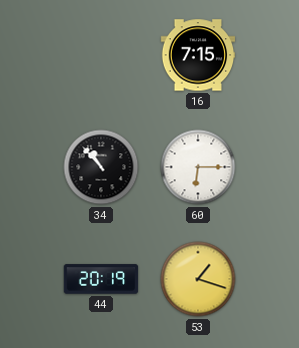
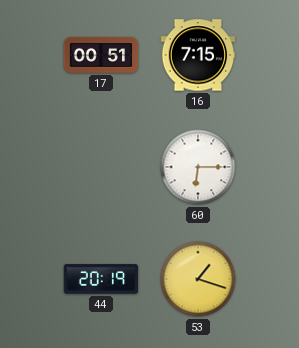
17: none -> 00:51 (101, 56)
34: 10:53 -> none (101, 167)
